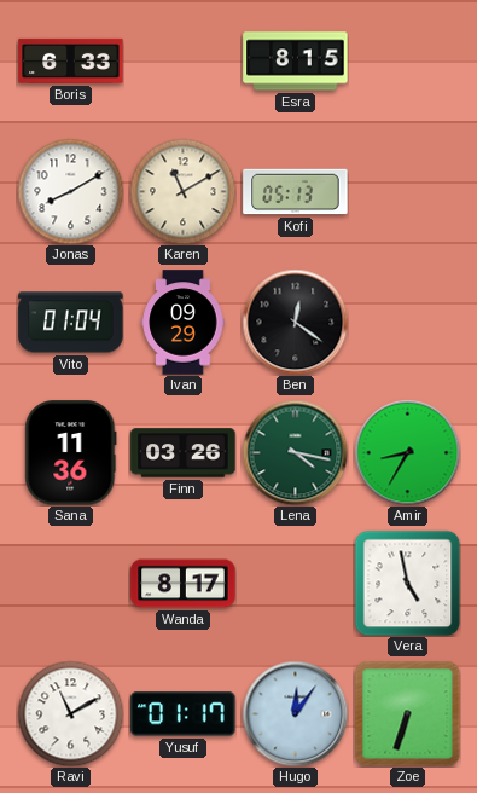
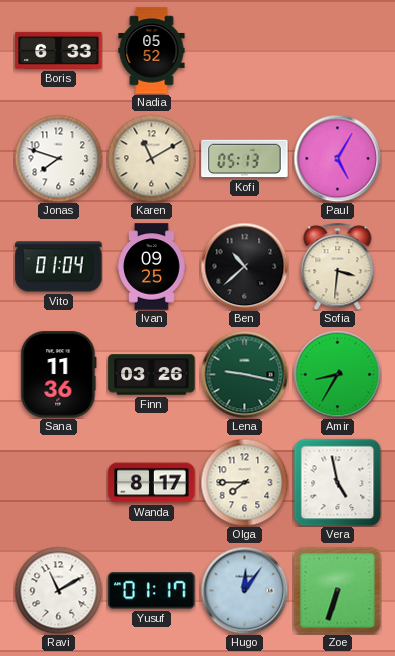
Nadia: none -> 05:52 (152, 51)
Esra: 8:15 -> none (296, 62)
Jonas: 8:10 -> 7:48 (58, 158)
Paul: none -> 5:05 (337, 158)
Ivan: 09:29 -> 09:25 (152, 267)
Ben: 12:21 -> 10:38 (244, 266)
Sofia: none -> 3:31 (338, 266)
Lena: 4:17 -> 9:17 (244, 374)
Olga: none -> 7:45 (244, 482)
